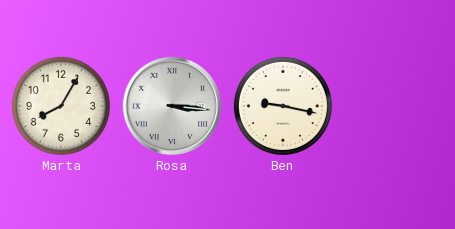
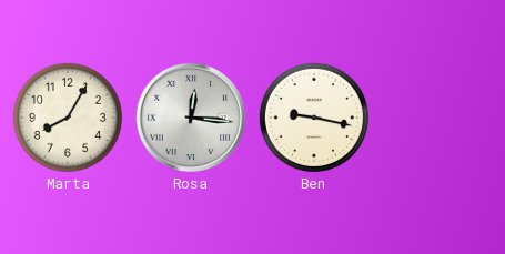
Rosa: 3:16 -> 12:16 (191, 118)
